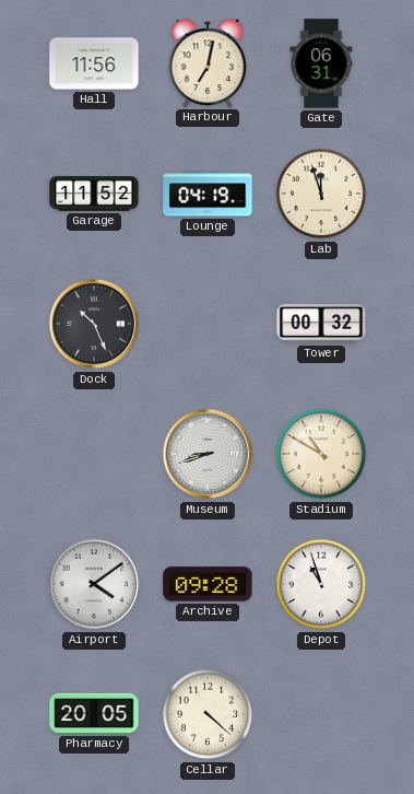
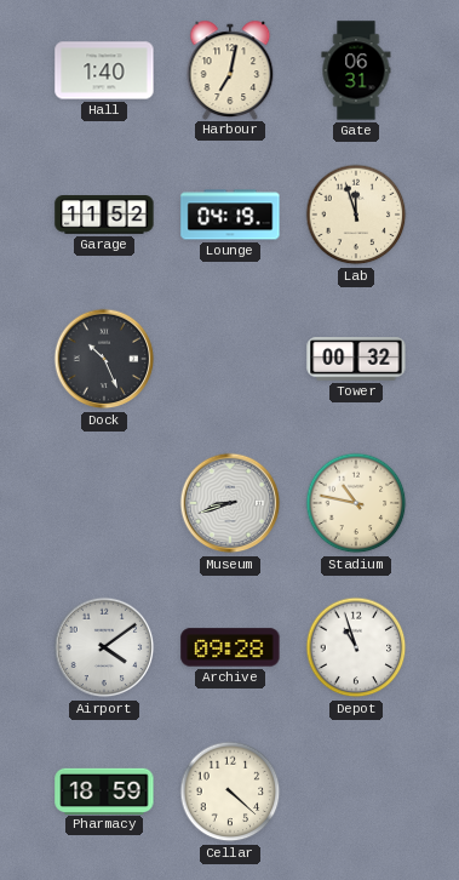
Hall: 11:56 -> 1:40 (104, 70)
Stadium: 10:50 -> 10:47 (356, 503)
Pharmacy: 20:05 -> 18:59 (104, 790)
